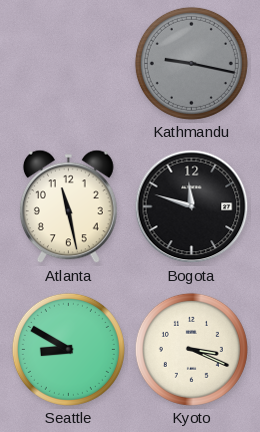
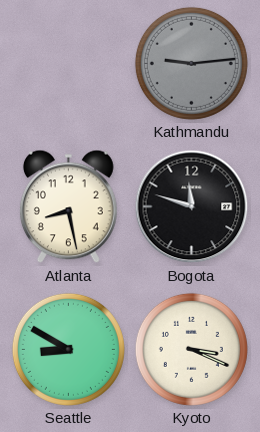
Kathmandu: 9:17 -> 9:14 (191, 63)
Atlanta: 11:28 -> 8:28 (68, 207)
